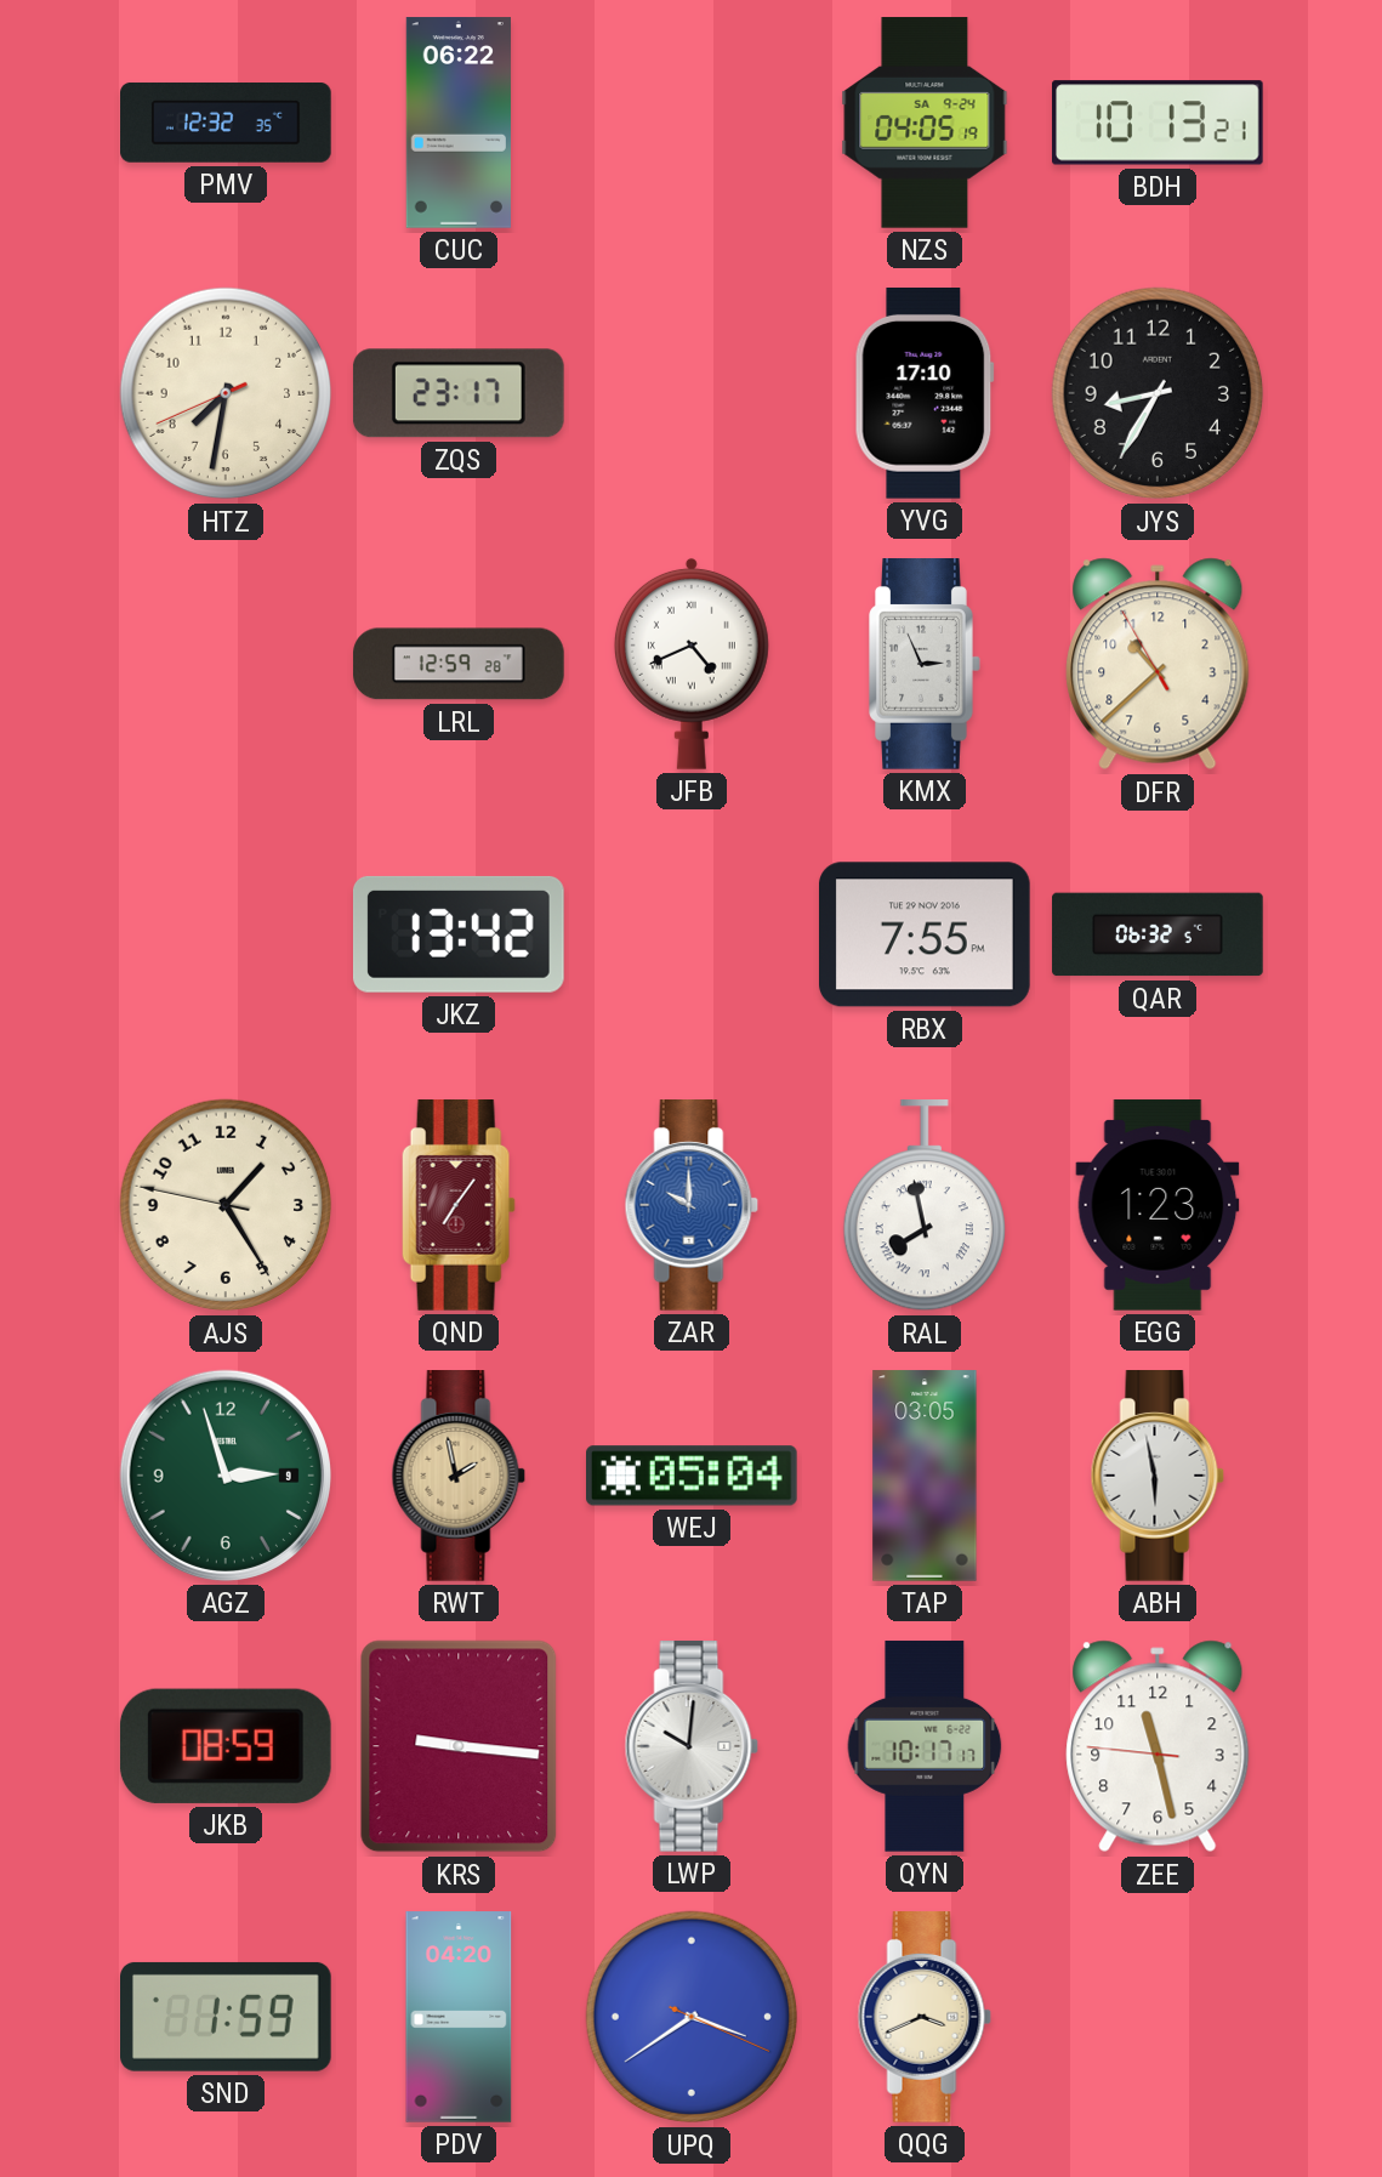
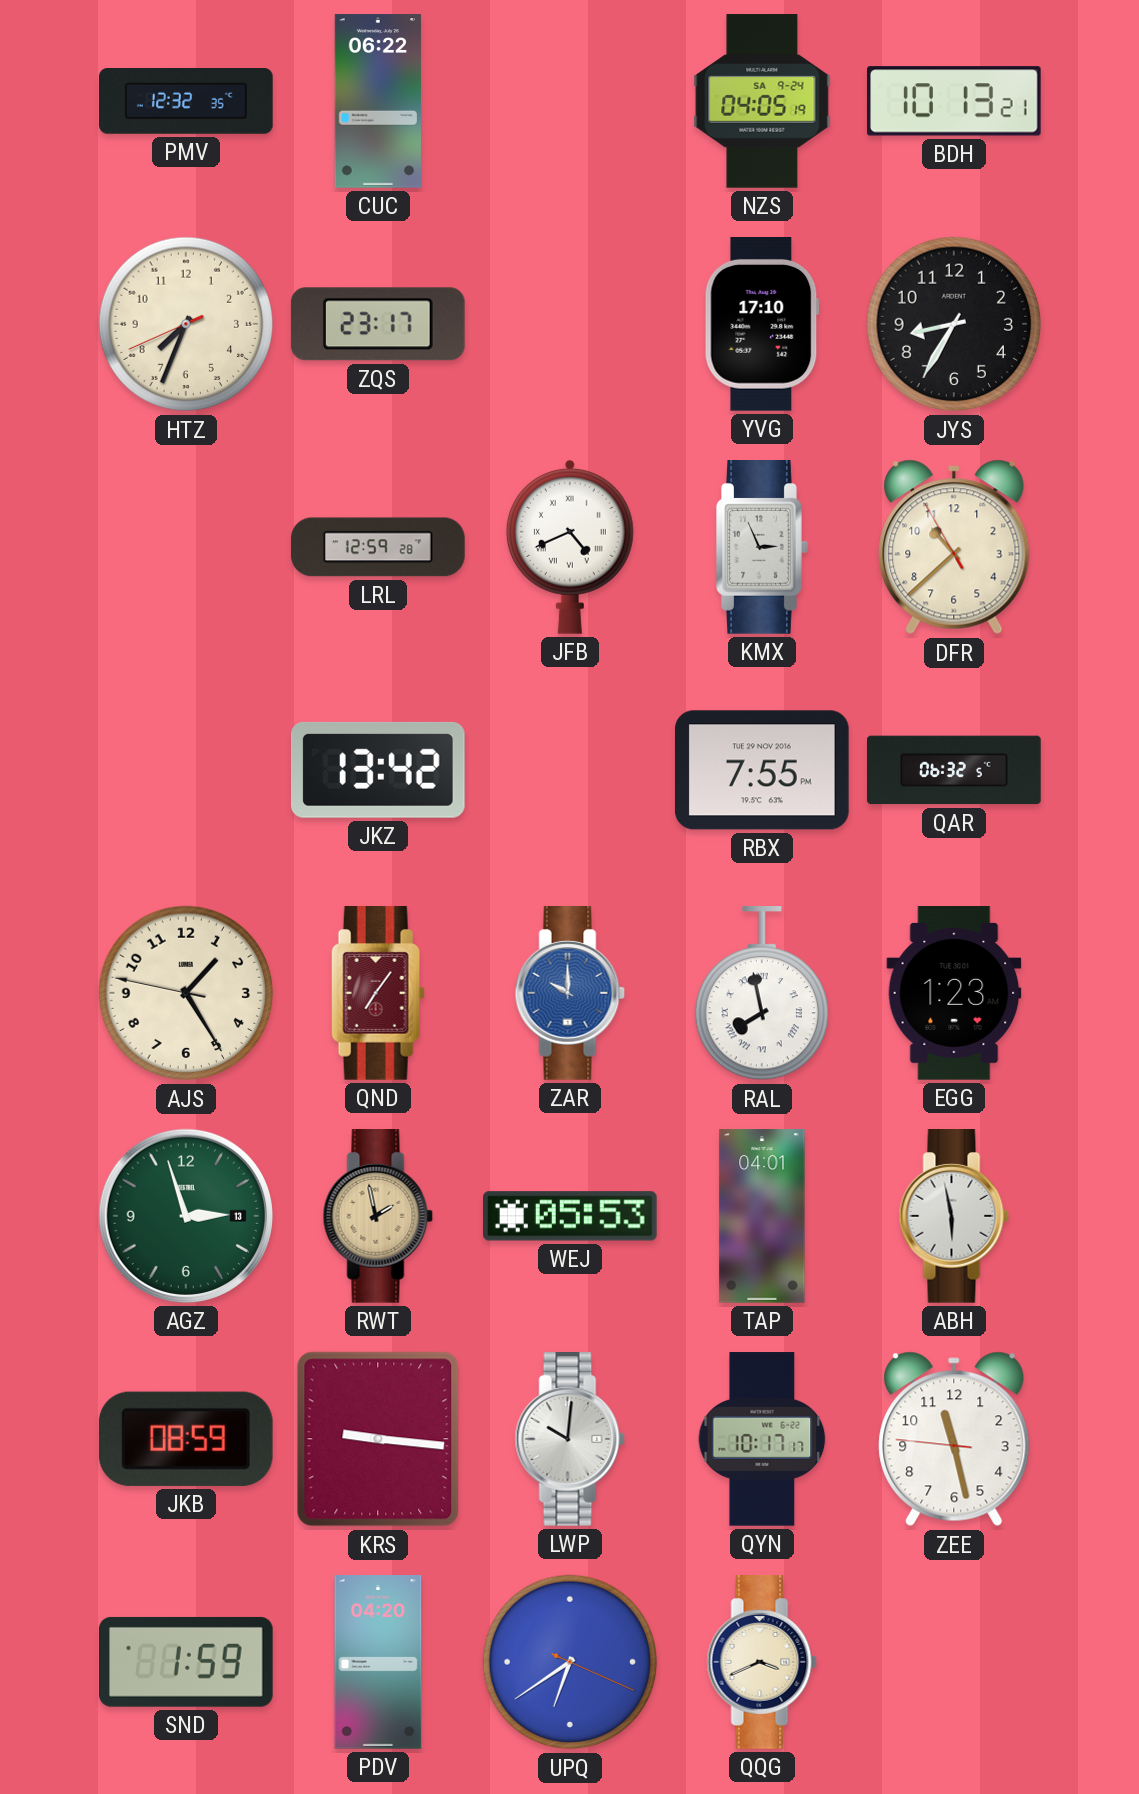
HTZ: 7:31 -> 7:33 (186, 324)
AGZ date: 9 -> 13 (186, 1216)
WEJ: 05:04 -> 05:53 (571, 1216)
TAP: 03:05 -> 04:01 (762, 1216)
UPQ: 3:39 -> 6:39 (570, 1662)
